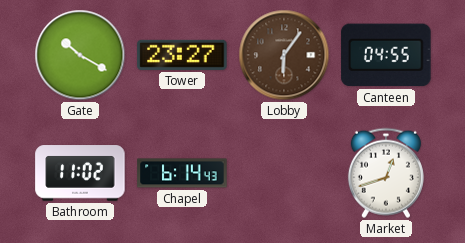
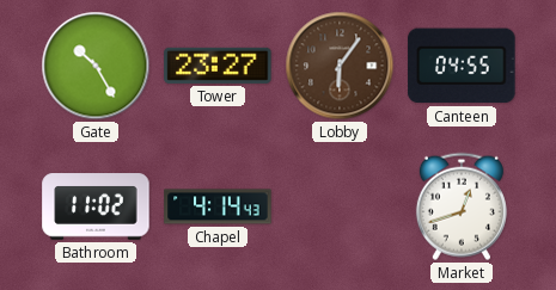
Gate: 10:20 -> 10:25 (96, 66)
Chapel: 6:14 -> 4:14 (218, 206)
